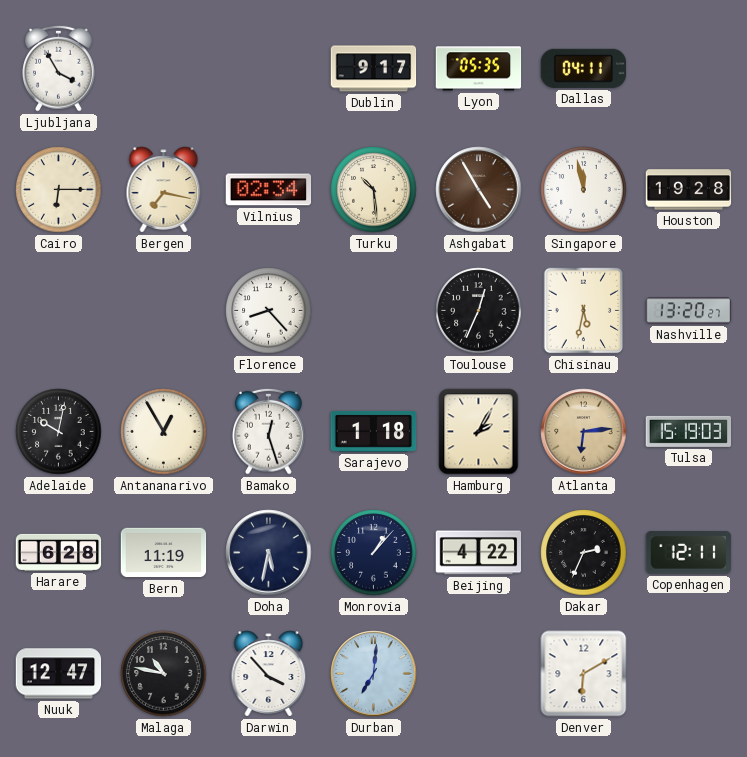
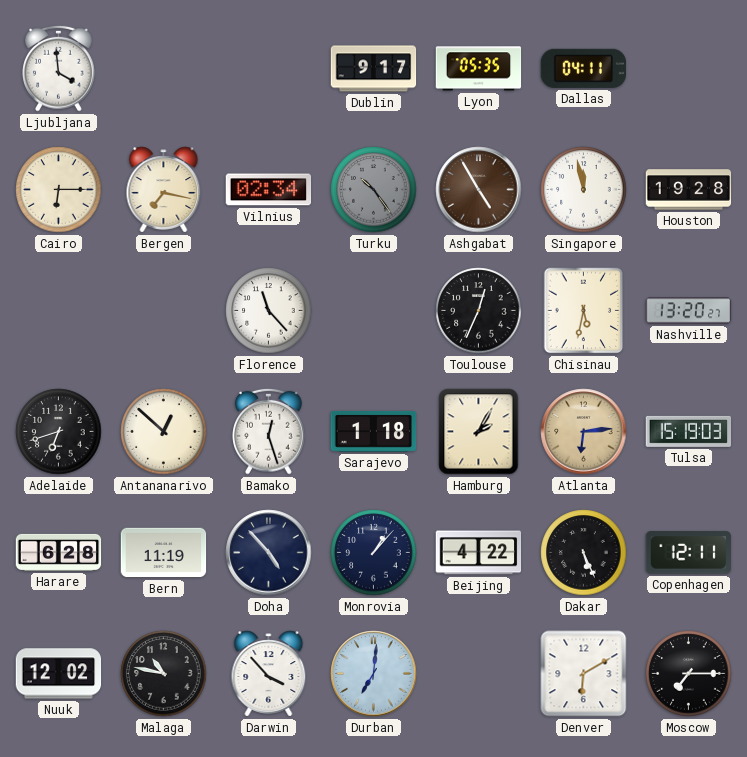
Ljubljana: 3:55 -> 3:59 (59, 68)
Turku: 10:29 -> 10:24 (374, 190)
Turku dial: cream -> grey (374, 190)
Florence: 8:23 -> 11:23 (269, 311)
Adelaide: 10:02 -> 6:42 (59, 432)
Antananarivo: 12:55 -> 12:52 (164, 432)
Doha: 5:32 -> 4:53 (269, 553)
Dakar: 2:34 -> 5:26 (584, 553)
Nuuk: 12:47 -> 12:02 (59, 674)
Moscow: none -> 7:15 (689, 674)
